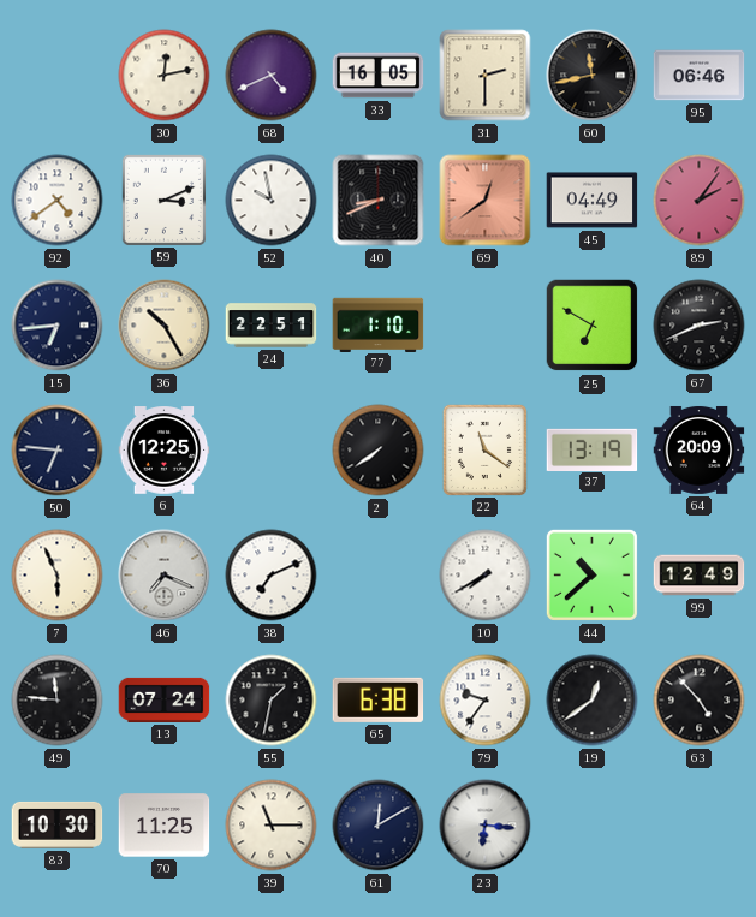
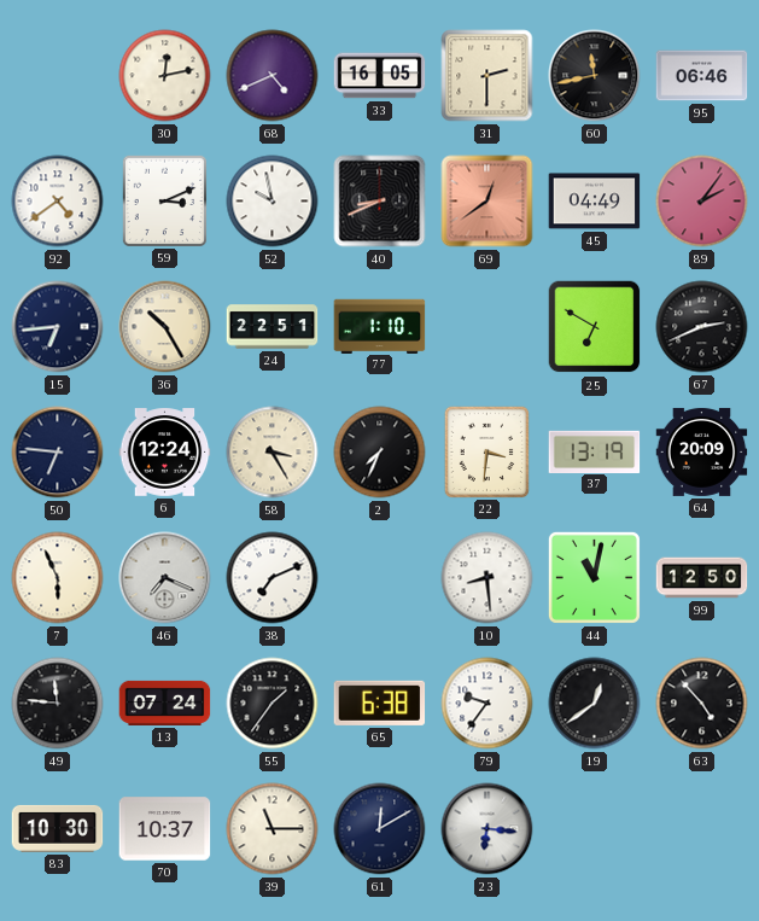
6: 12:25 -> 12:24 (165, 453)
58: none -> 3:25 (273, 453)
2: 7:39 -> 7:34 (380, 453)
22: 11:21 -> 3:31 (486, 451)
10: 7:40 -> 8:29 (487, 578)
44: 10:38 -> 11:02 (594, 577)
99: 12:49 -> 12:50 (702, 578)
55: 1:32 -> 1:36 (273, 704)
70: 11:25 -> 10:37 (165, 829)
